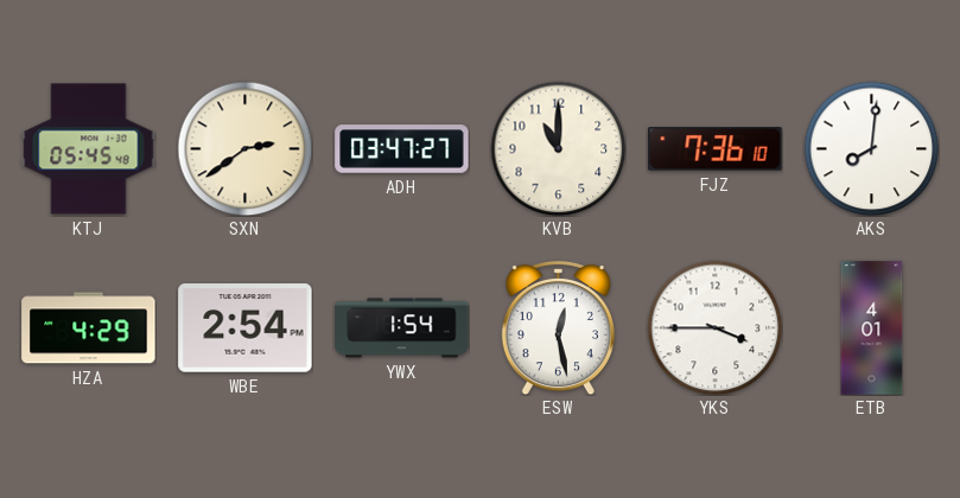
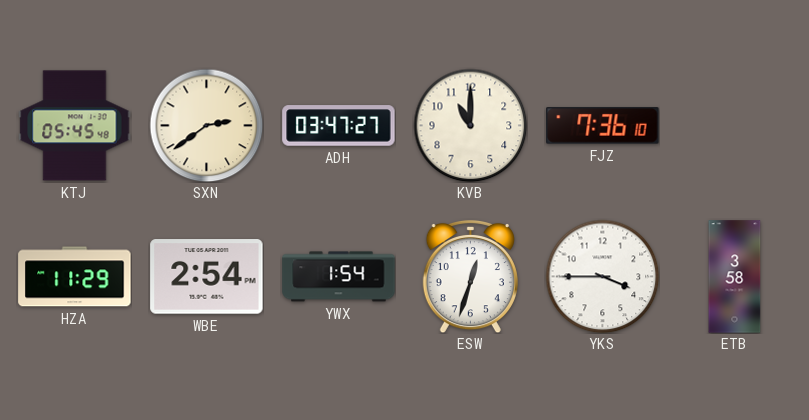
AKS: 8:01 -> none (871, 148)
HZA: 4:29 -> 11:29 (75, 277)
ESW: 12:28 -> 12:33 (470, 276)
ETB: 4:01 -> 3:58 (735, 277)
